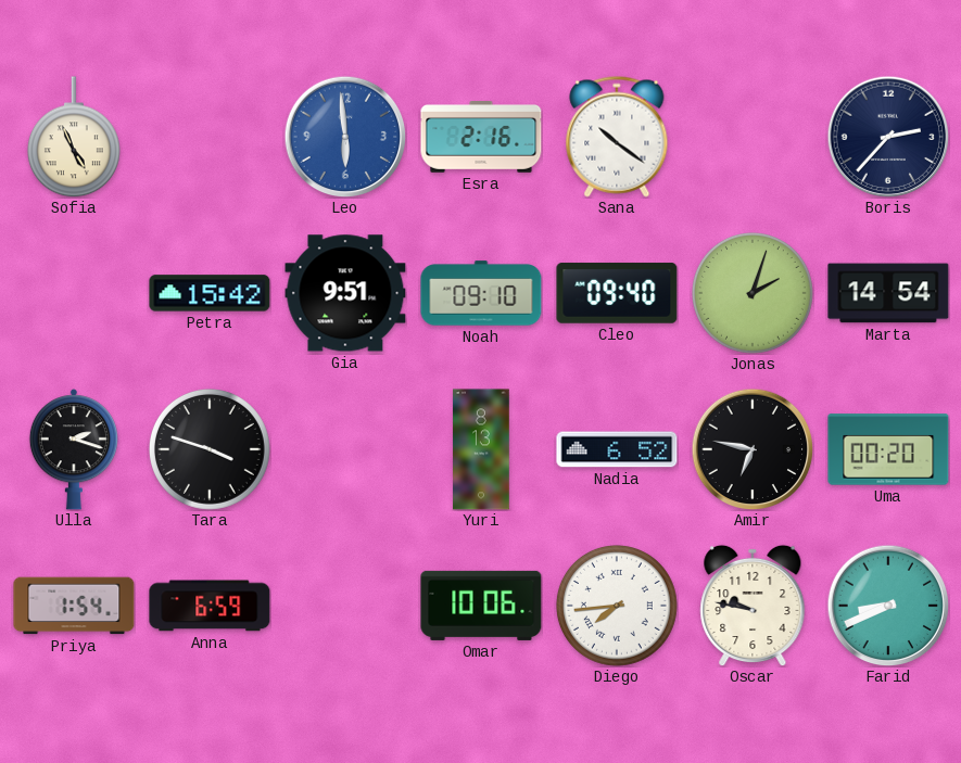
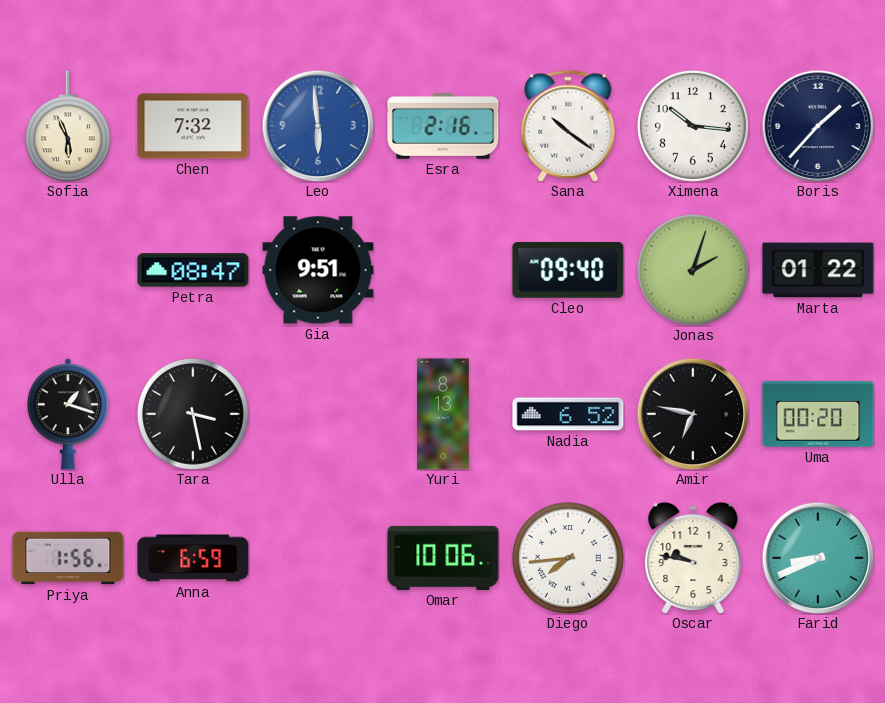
Sofia: 4:56 -> 5:56 (68, 126)
Chen: none -> 7:32 (193, 126)
Ximena: none -> 10:16 (693, 126)
Boris: 2:37 -> 1:37 (818, 126)
Petra: 15:42 -> 08:47 (193, 270)
Noah: 09:10 -> none (481, 293)
Marta: 14:54 -> 01:22 (818, 270)
Ulla: 2:18 -> 1:18 (68, 414)
Tara: 3:48 -> 3:28 (193, 414)
Priya: 1:54 -> 1:56 (68, 558)
